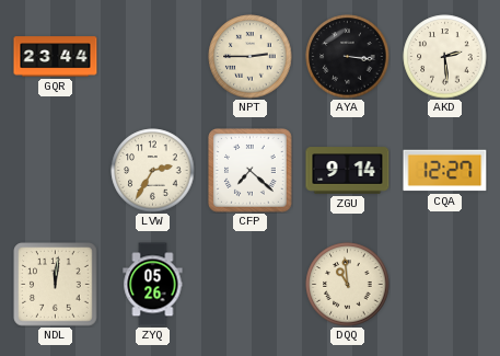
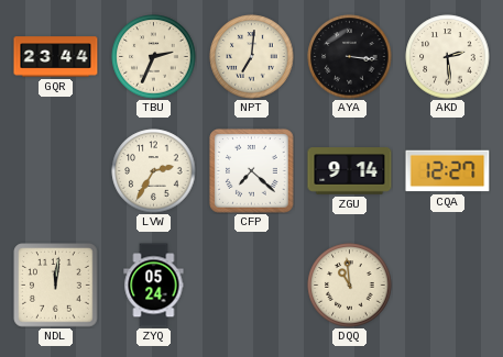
TBU: none -> 2:34 (154, 57)
NPT: 2:45 -> 7:01 (252, 57)
ZYQ: 05:26 -> 05:24 (154, 286)
